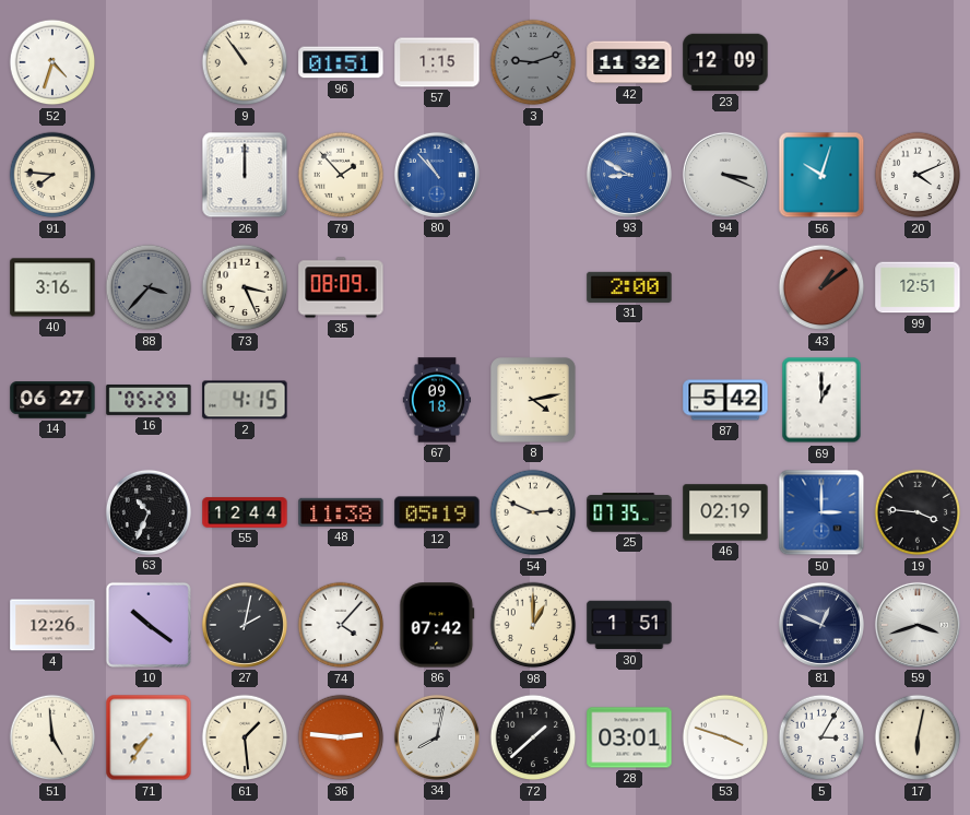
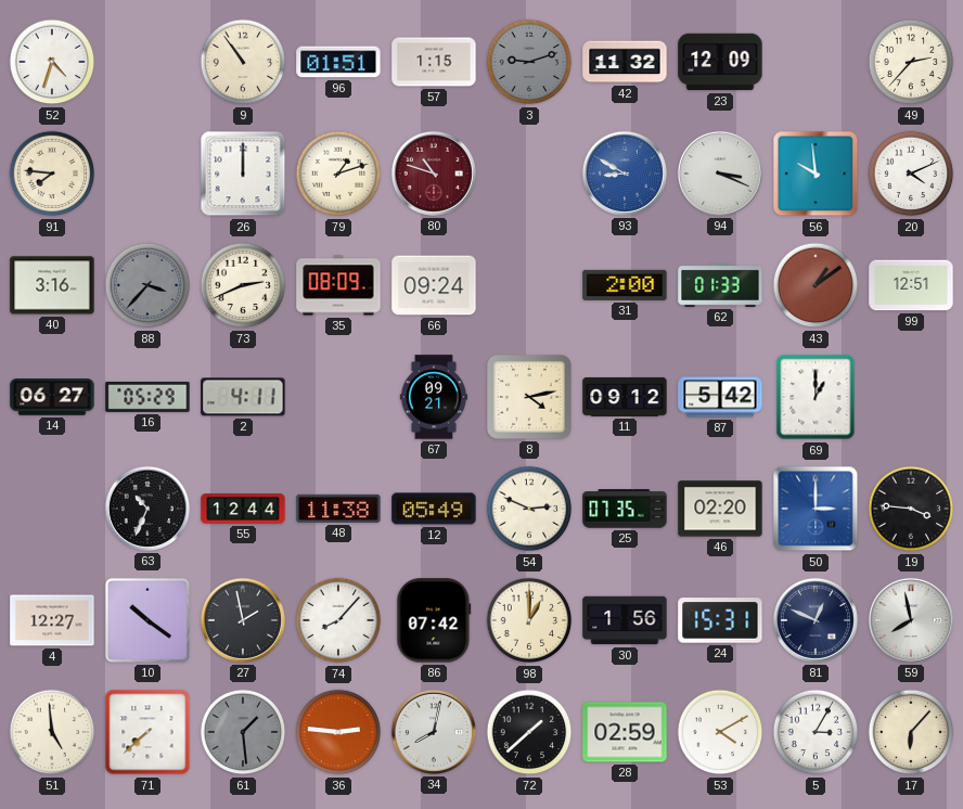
49: none -> 2:37 (911, 62)
79: 1:53 -> 1:12 (338, 174)
80: 10:53 -> 10:48 (434, 174)
80 dial: blue -> burgundy (434, 174)
56: 10:03 -> 9:59 (816, 174)
73: 3:26 -> 2:41 (243, 285)
66: none -> 09:24 (434, 285)
62: none -> 01:33 (720, 285)
2: 4:15 -> 4:11 (243, 397)
67: 09:18 -> 09:21 (433, 397)
11: none -> 09:12 (625, 397)
12: 05:19 -> 05:49 (434, 509)
46: 02:19 -> 02:20 (720, 509)
4: 12:26 -> 12:27 (52, 620)
27: 2:02 -> 1:58 (243, 620)
74: 4:07 -> 8:07 (338, 620)
30: 1:51 -> 1:56 (625, 620)
24: none -> 15:31 (720, 620)
59: 3:42 -> 7:58 (911, 620)
71: 7:36 -> 7:38 (147, 732)
61 dial: cream -> grey (243, 732)
28: 03:01 -> 02:59 (625, 732)
53: 3:48 -> 4:10 (720, 732)
17: 6:02 -> 6:07 (911, 732)
